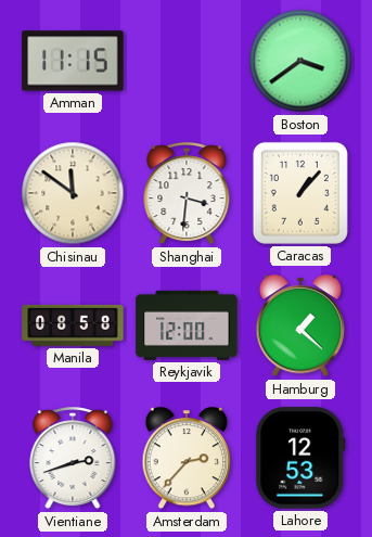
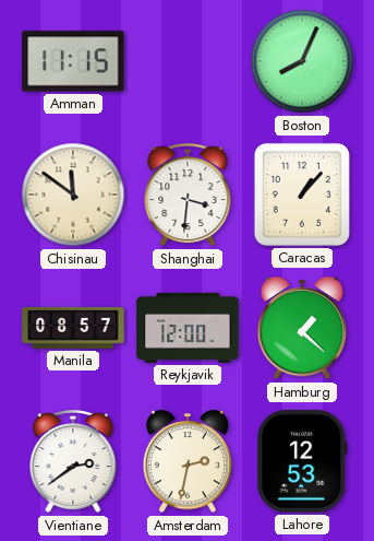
Boston: 3:39 -> 8:04 (302, 61)
Manila: 08:58 -> 08:57 (73, 328)
Vientiane: 2:42 -> 2:39 (73, 462)
Amsterdam: 2:37 -> 2:32 (188, 462)
